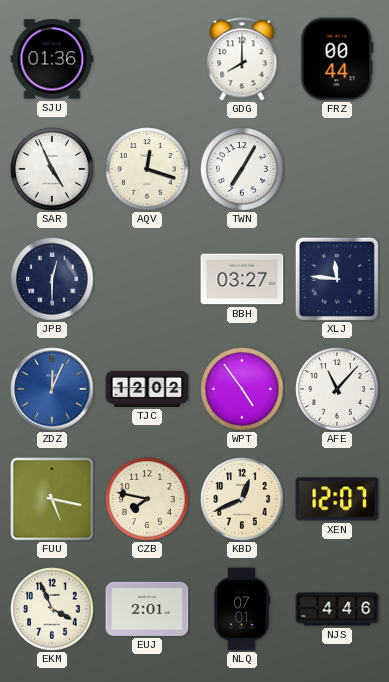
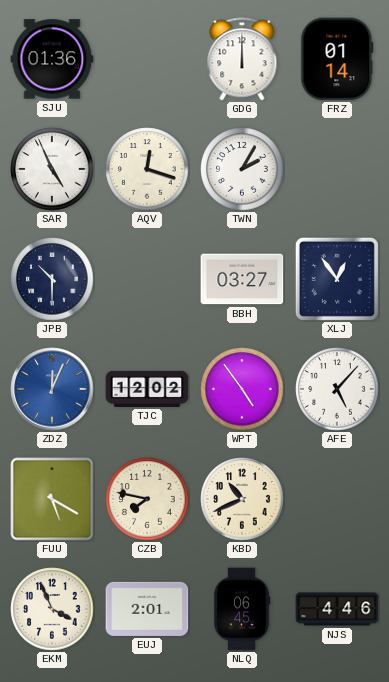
GDG: 8:00 -> 12:00 (242, 59)
FRZ: 00:44 -> 01:14 (337, 59)
TWN: 7:05 -> 2:05 (242, 169)
JPB: 12:30 -> 10:30 (52, 279)
XLJ: 11:46 -> 12:54 (337, 279)
AFE: 11:07 -> 5:07 (337, 389)
FUU: 5:17 -> 5:20 (52, 499)
KBD: 12:41 -> 10:41 (242, 499)
XEN: 12:07 -> none (337, 499)
NLQ: 07:01 -> 06:45 (242, 609)
